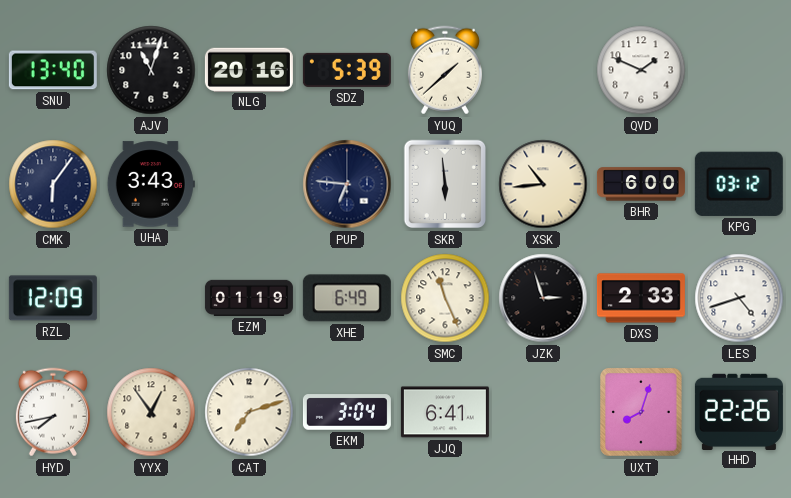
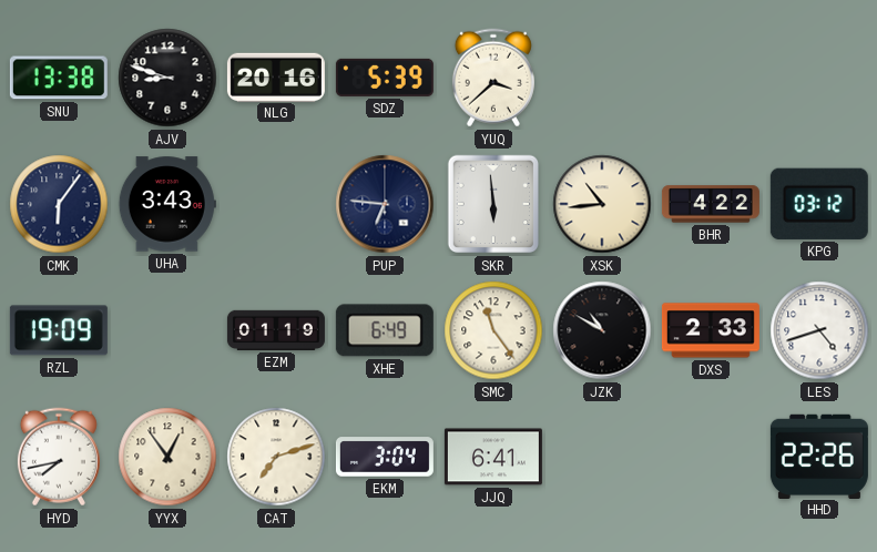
SNU: 13:40 -> 13:38 (59, 78)
AJV: 11:03 -> 8:48 (167, 78)
YUQ: 1:38 -> 3:38 (493, 78)
QVD: 1:49 -> none (641, 70)
BHR: 6:00 -> 4:22 (711, 204)
RZL: 12:09 -> 19:09 (59, 330)
SMC: 11:26 -> 11:24 (493, 330)
JZK: 2:57 -> 10:50 (602, 330)
UXT: 8:03 -> none (642, 413)
